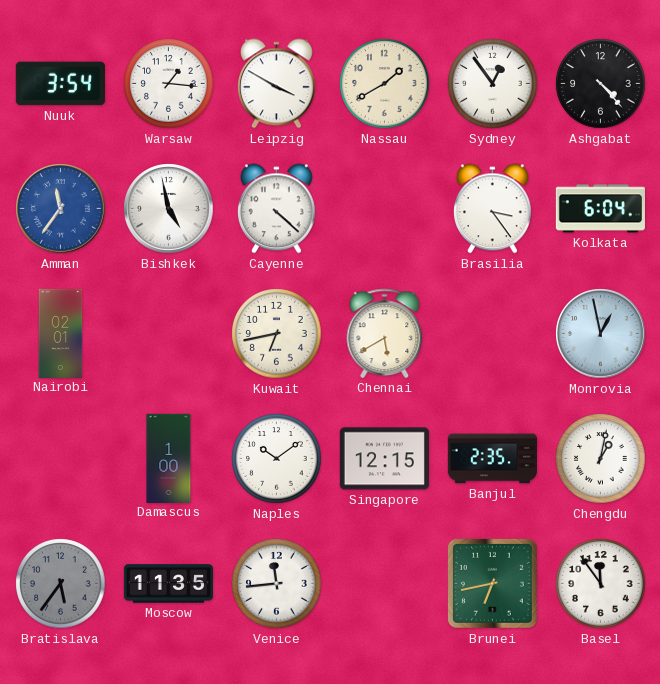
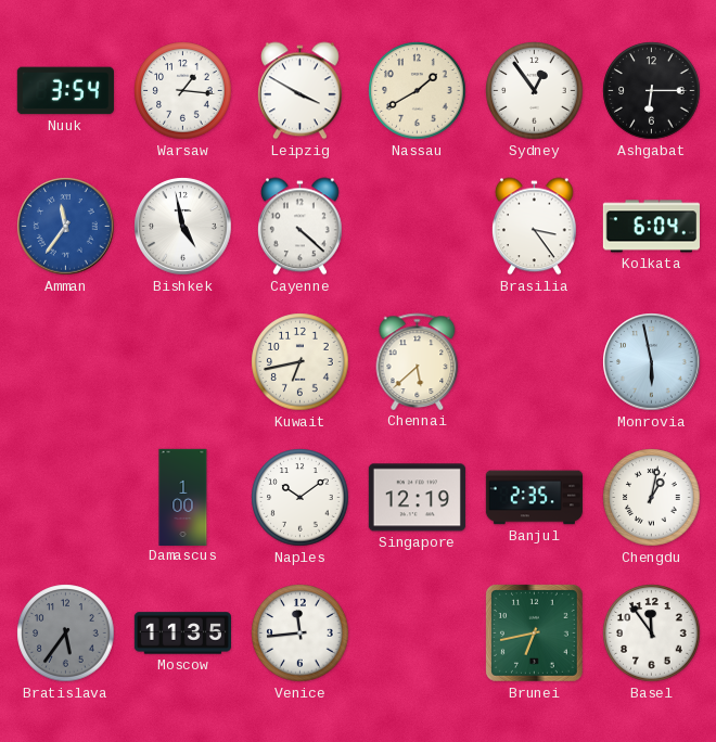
Ashgabat: 4:23 -> 6:15 (652, 91)
Nairobi: 02:01 -> none (61, 333)
Chennai: 5:40 -> 5:38 (418, 361)
Monrovia: 12:58 -> 5:58 (652, 362)
Singapore: 12:15 -> 12:19 (417, 498)
